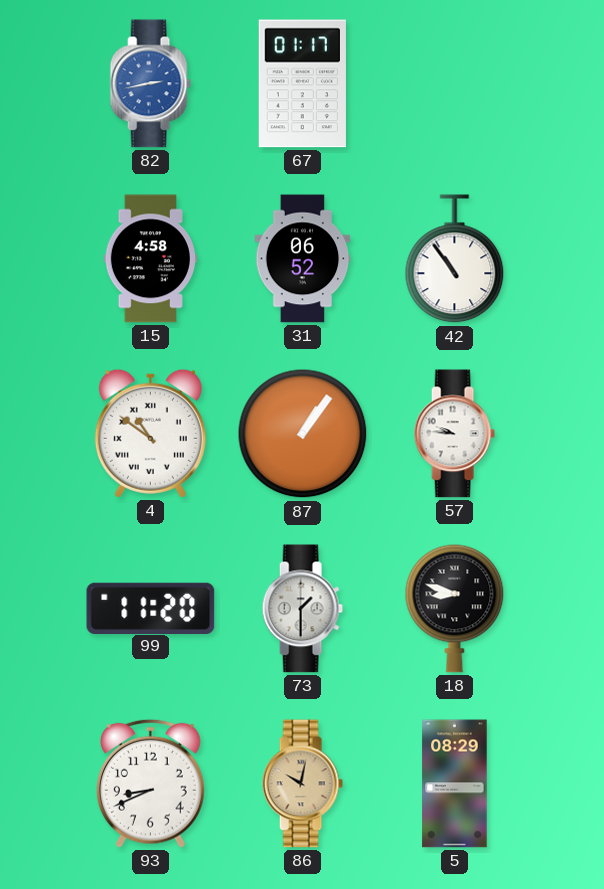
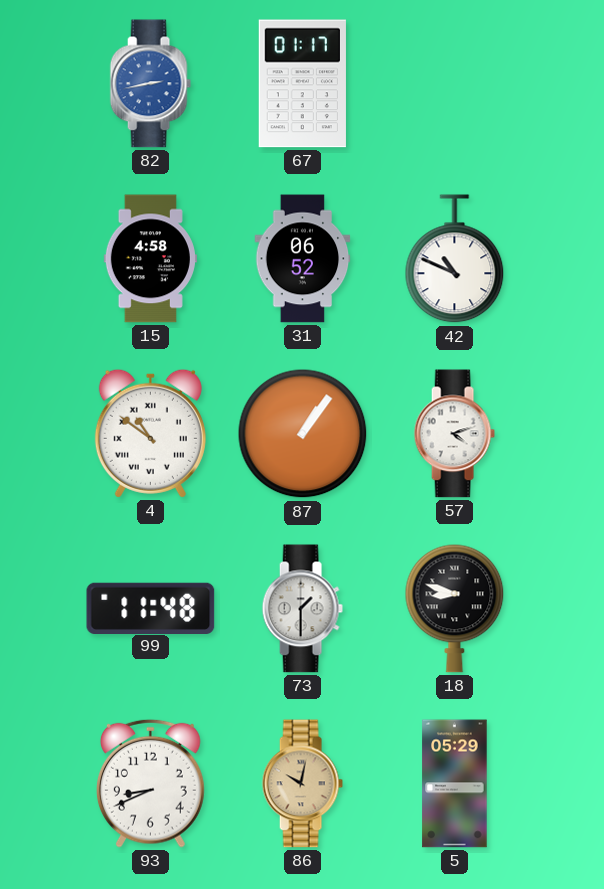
42: 10:54 -> 10:49 (455, 259)
57: 9:46 -> 4:12 (454, 434)
99: 11:20 -> 11:48 (151, 608)
5: 08:29 -> 05:29 (455, 784)
